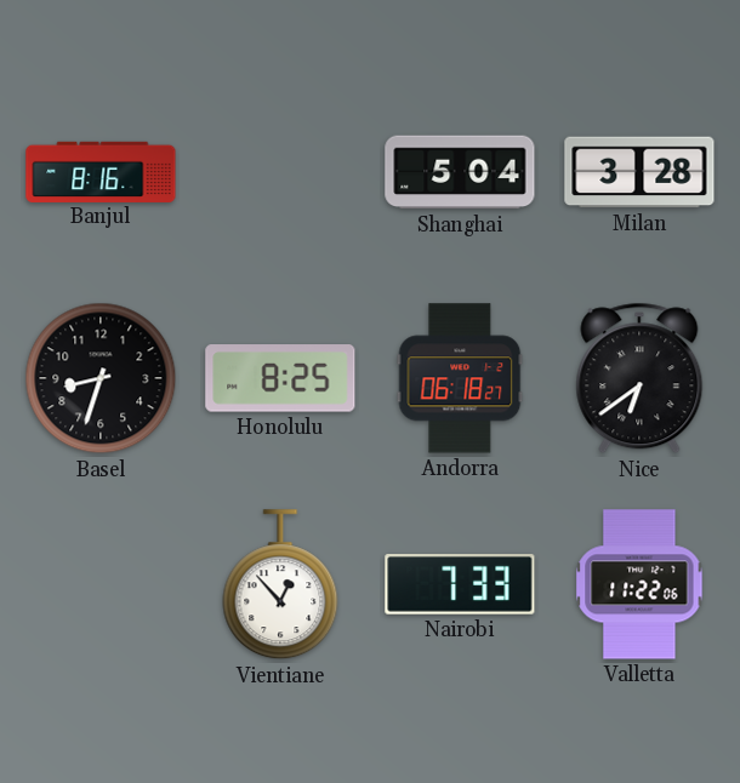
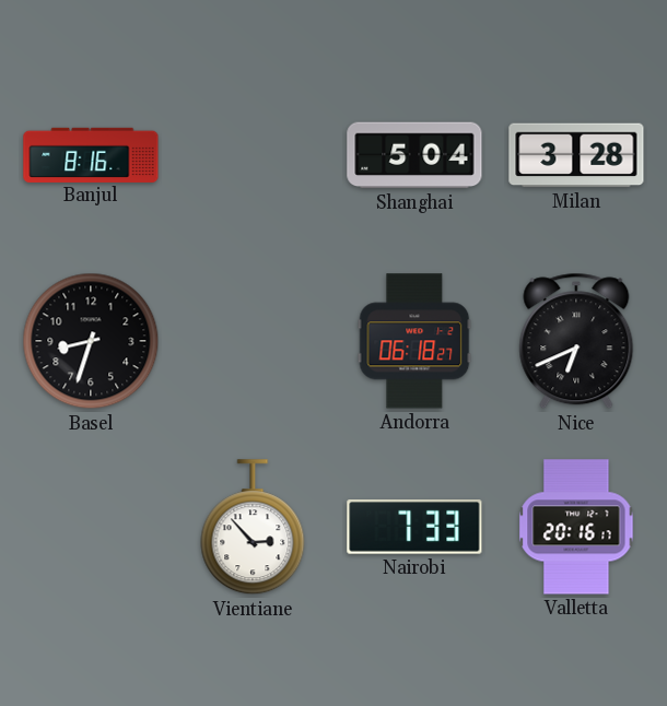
Honolulu: 8:25 -> none (280, 378)
Nice: 6:39 -> 6:41 (576, 341)
Vientiane: 12:53 -> 2:53 (253, 528)
Valletta: 11:22 -> 20:16 (576, 527)
